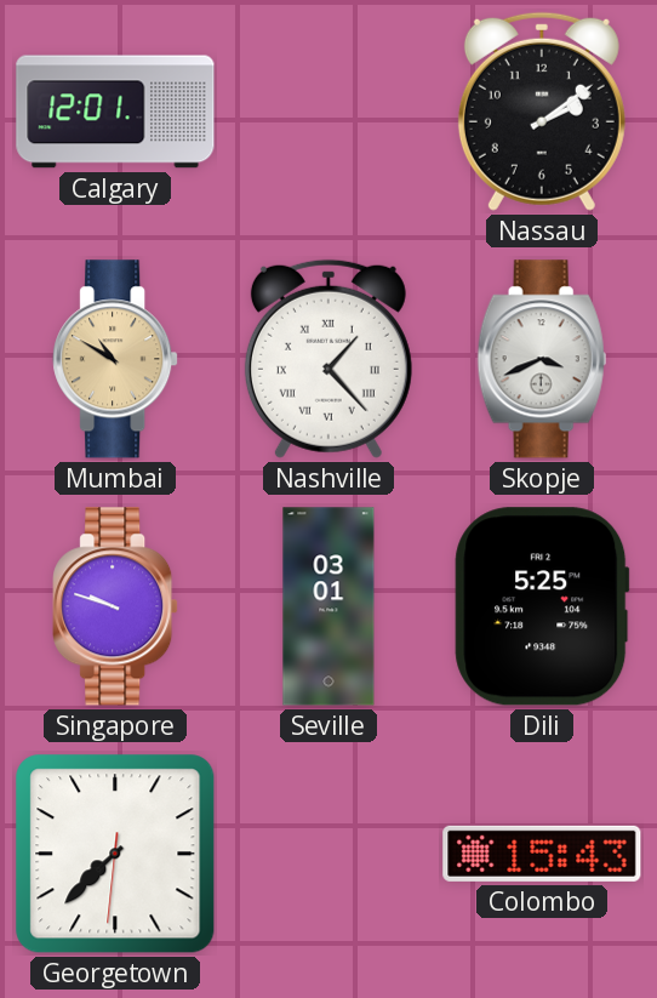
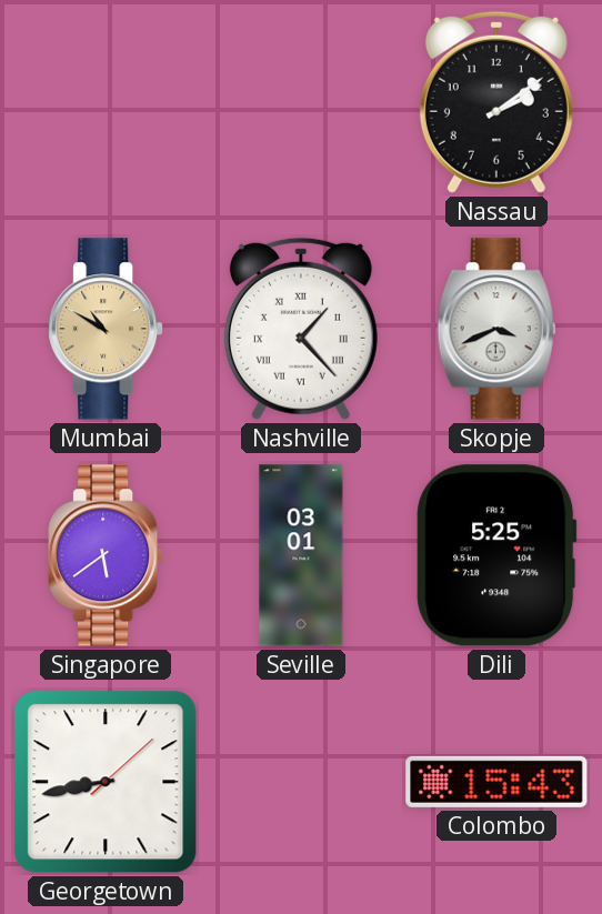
Calgary: 12:01 -> none (115, 112)
Singapore: 9:48 -> 5:39 (106, 555)
Georgetown: 7:37 -> 8:43 (106, 782)
